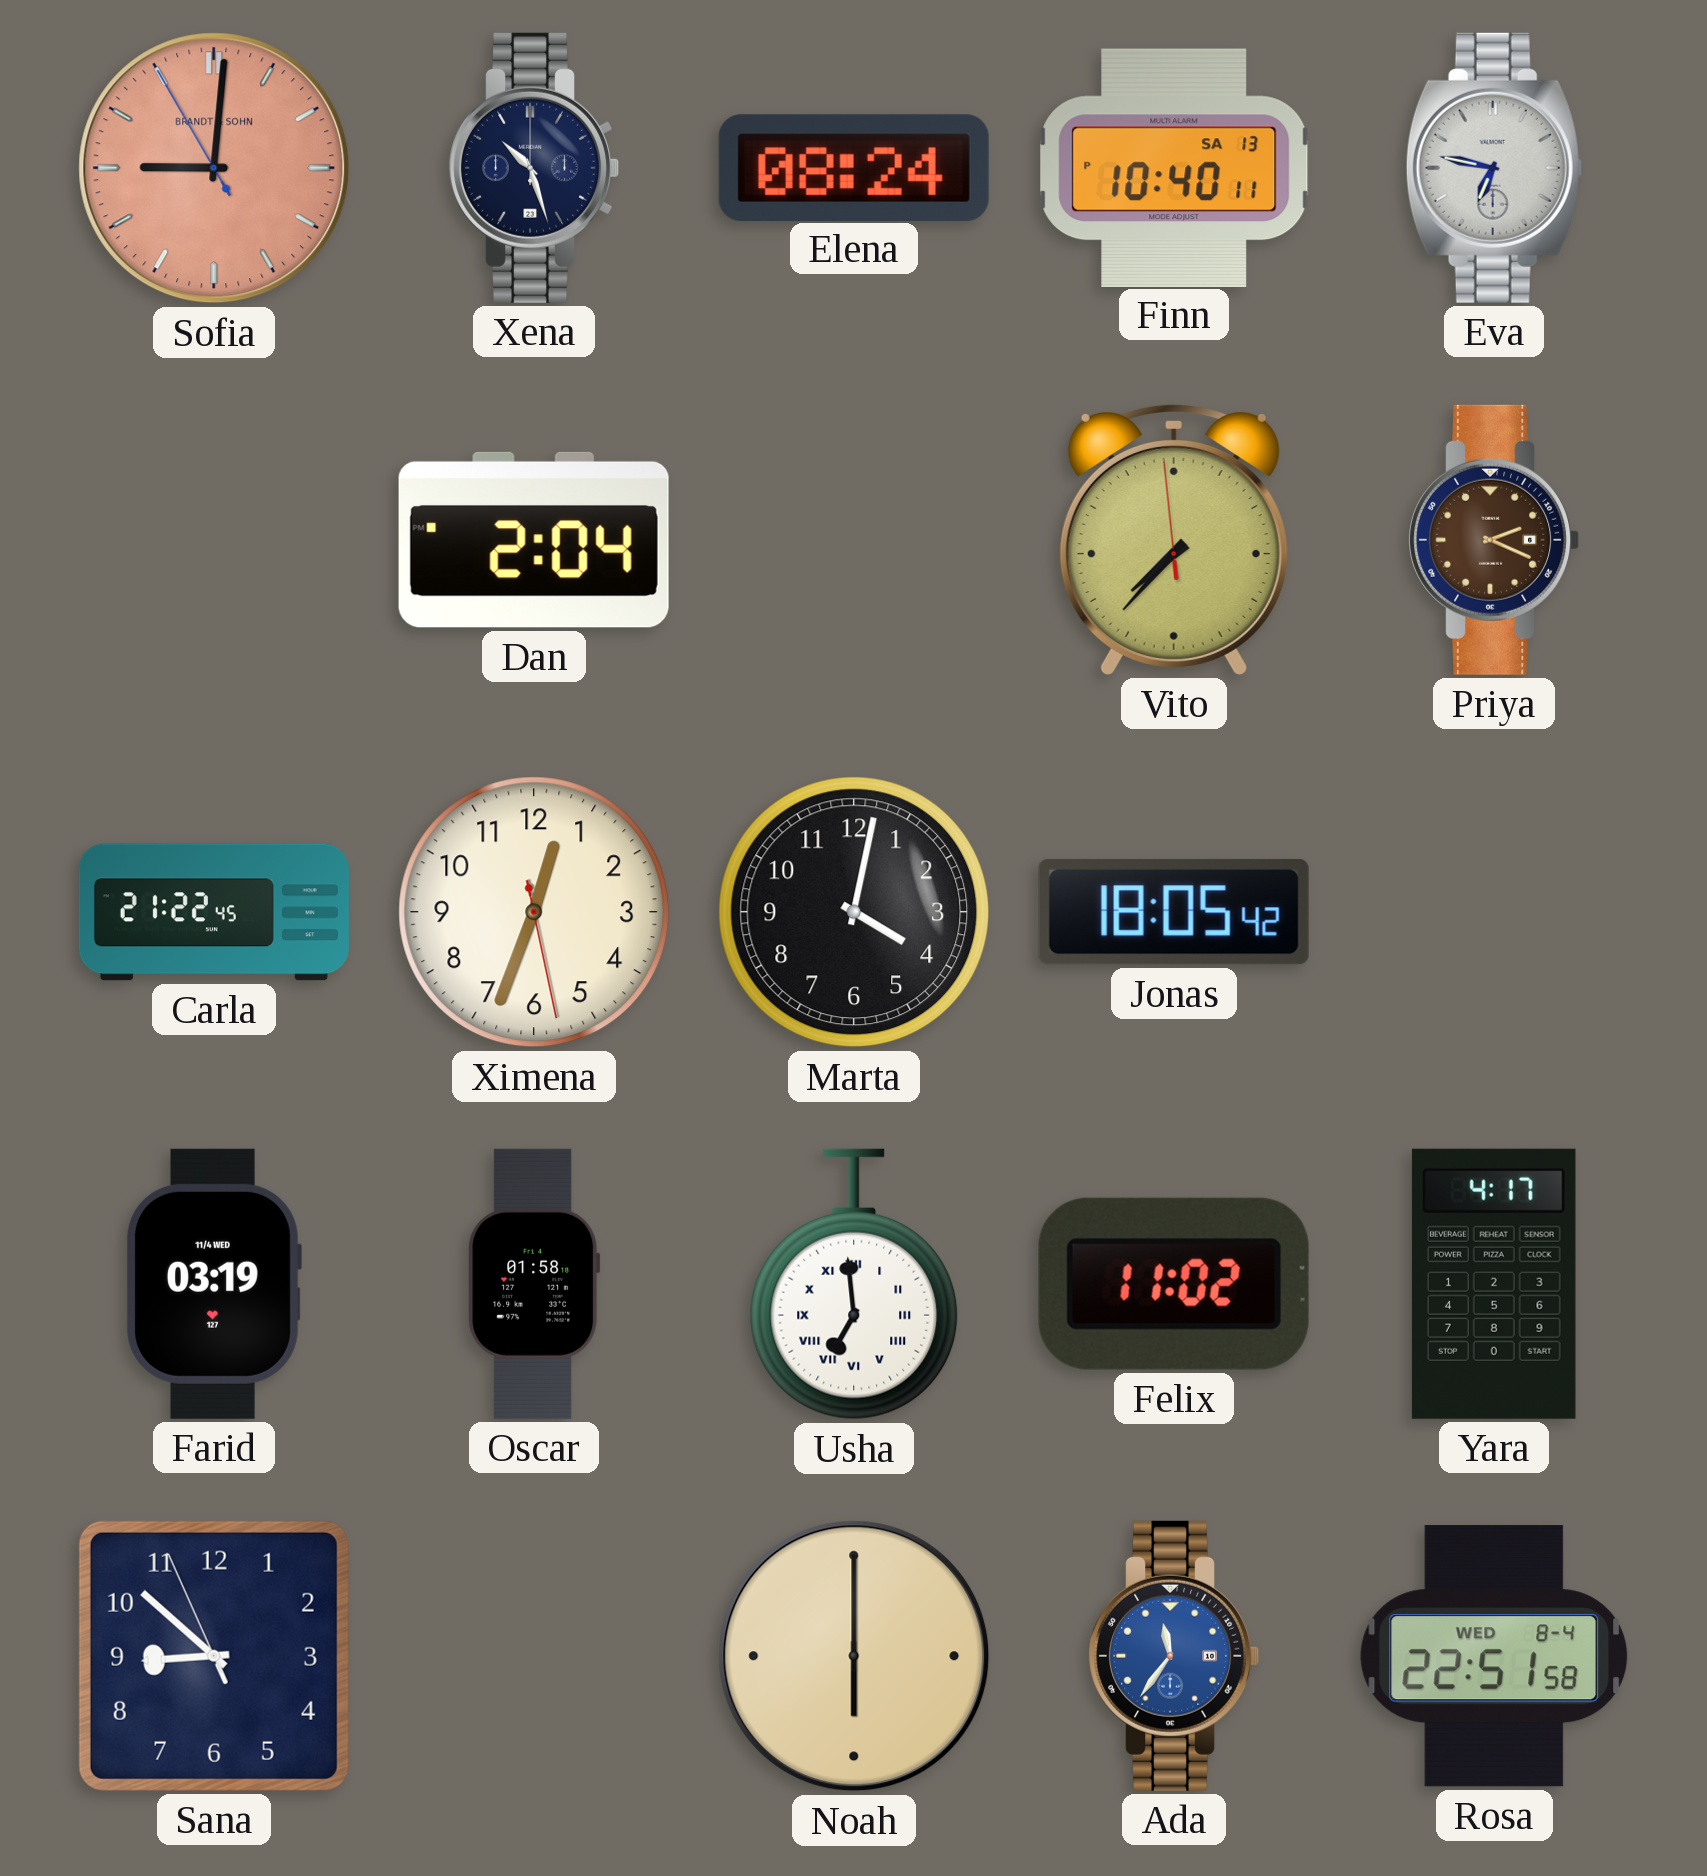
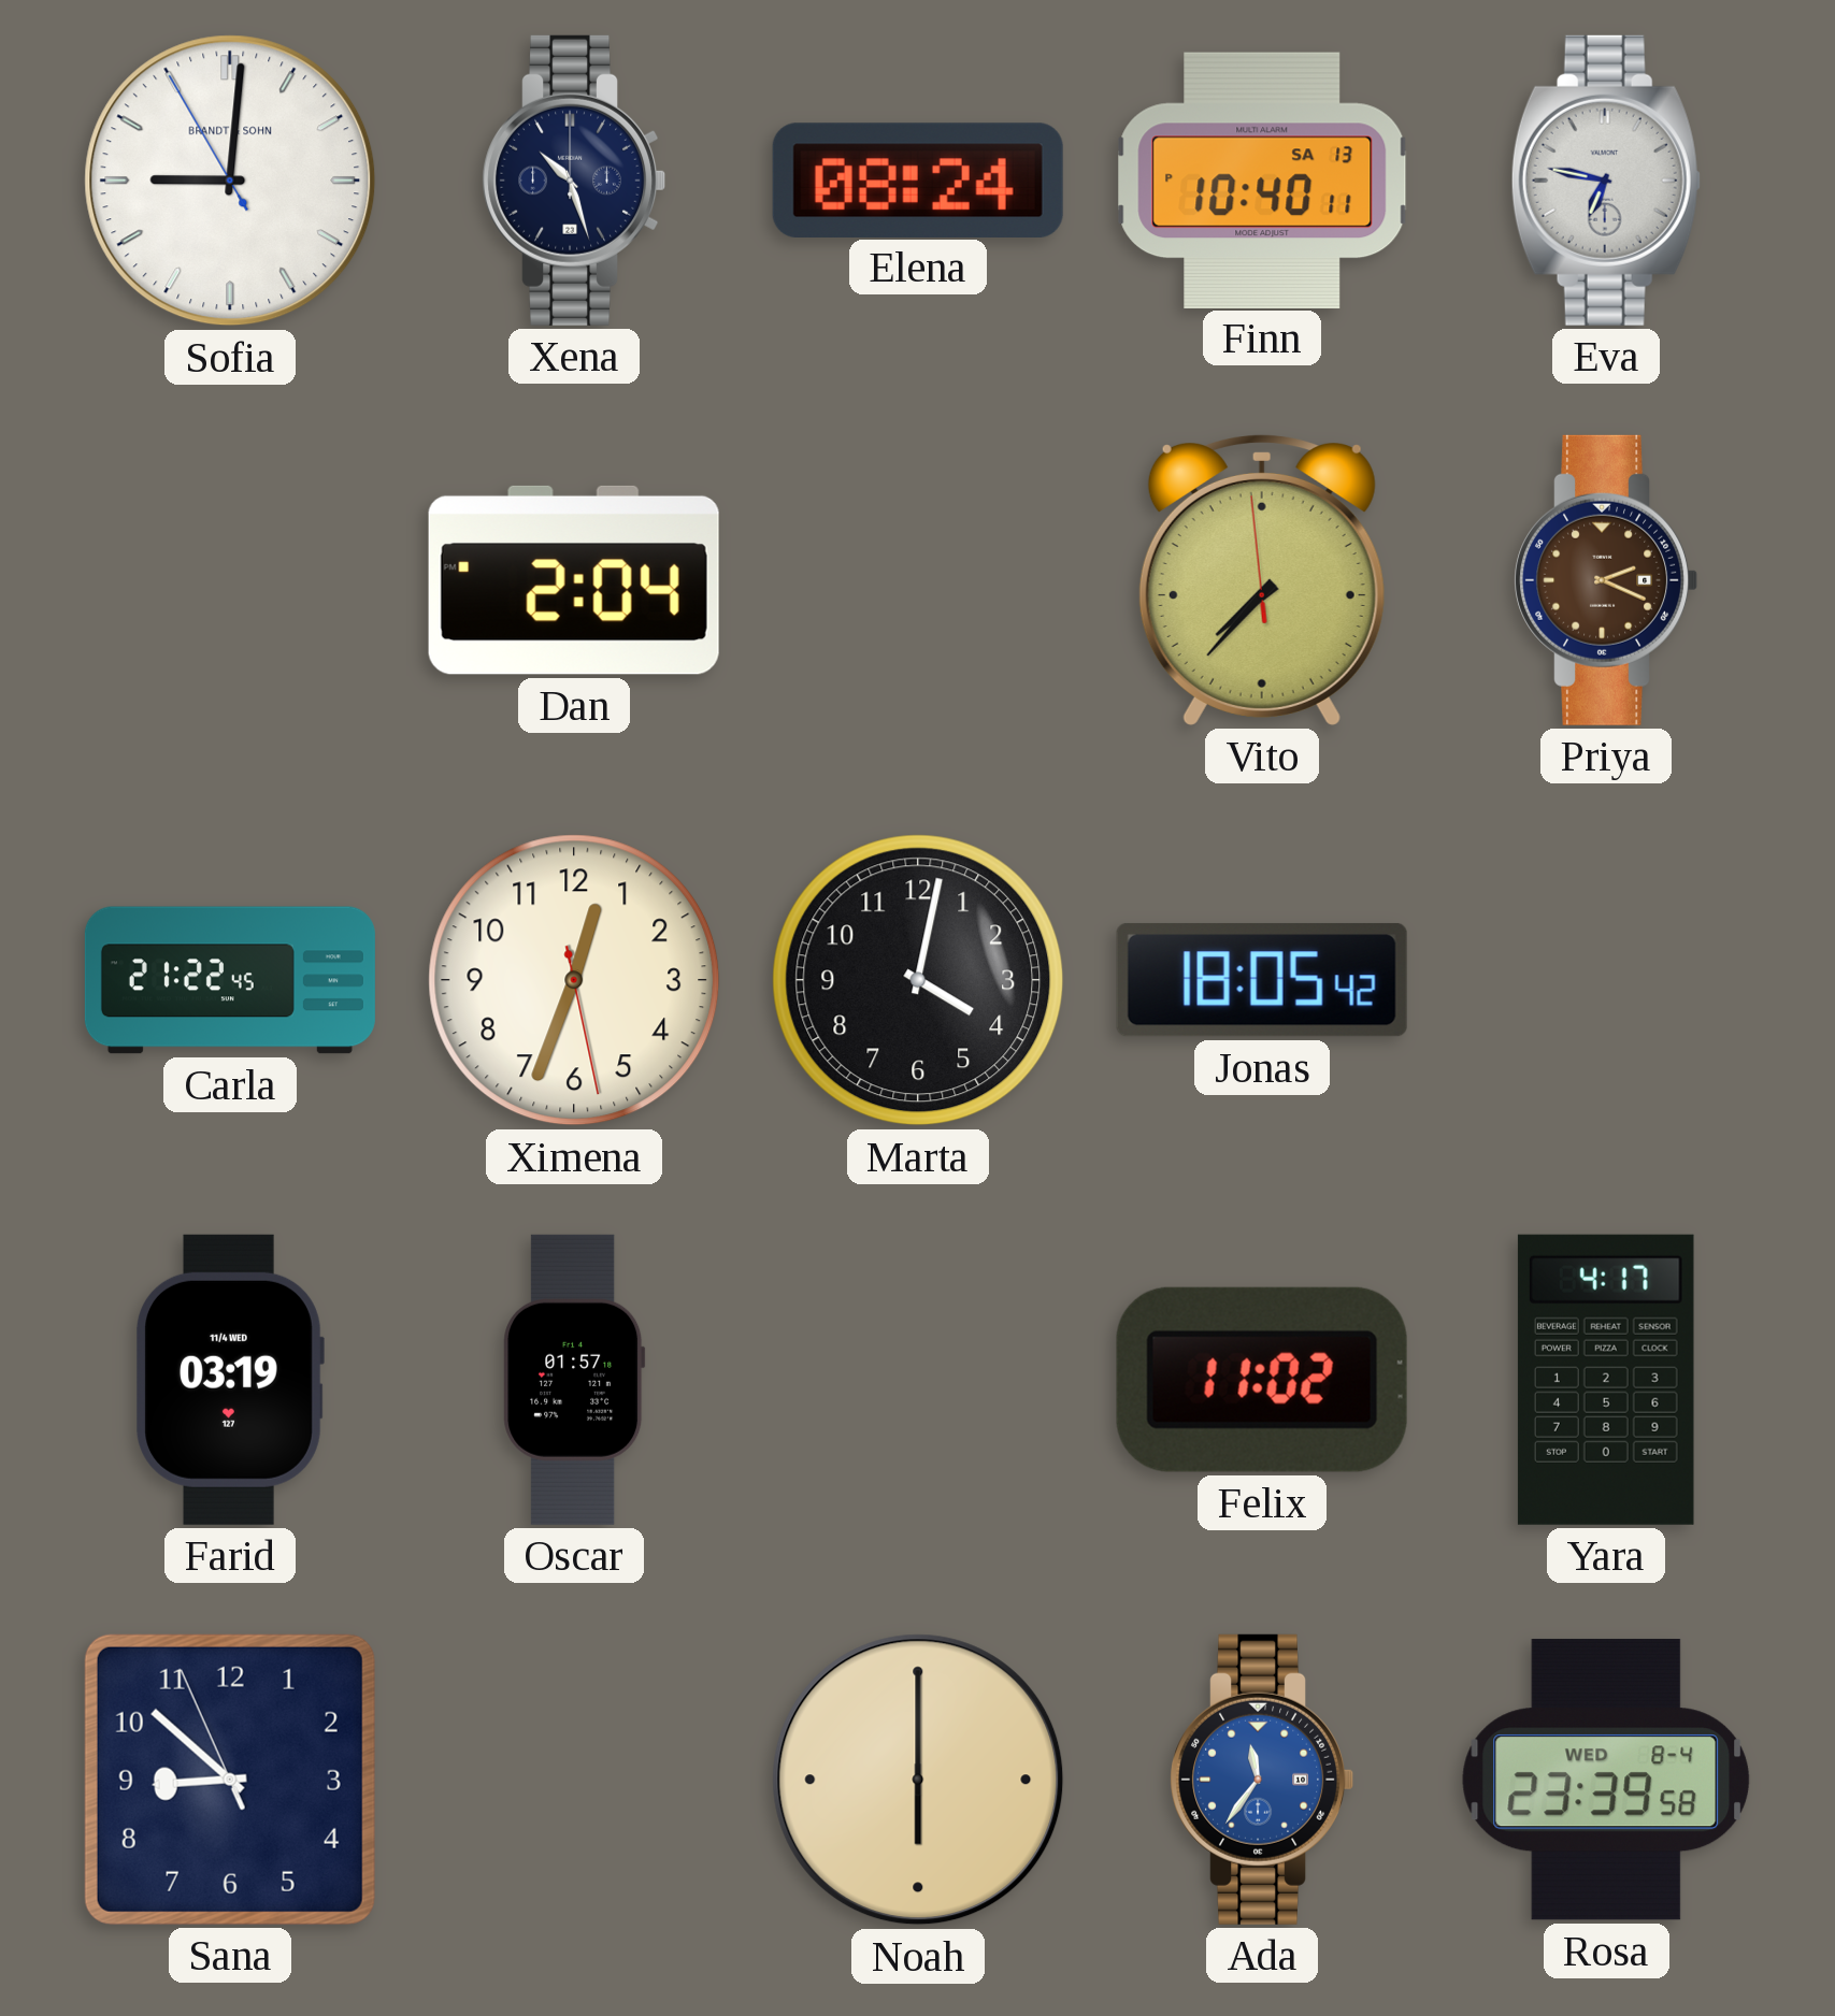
Sofia dial: salmon -> white (230, 181)
Oscar: 01:58 -> 01:57 (574, 1380)
Usha: 6:59 -> none (854, 1284)
Rosa: 22:51 -> 23:39 (1606, 1780)
